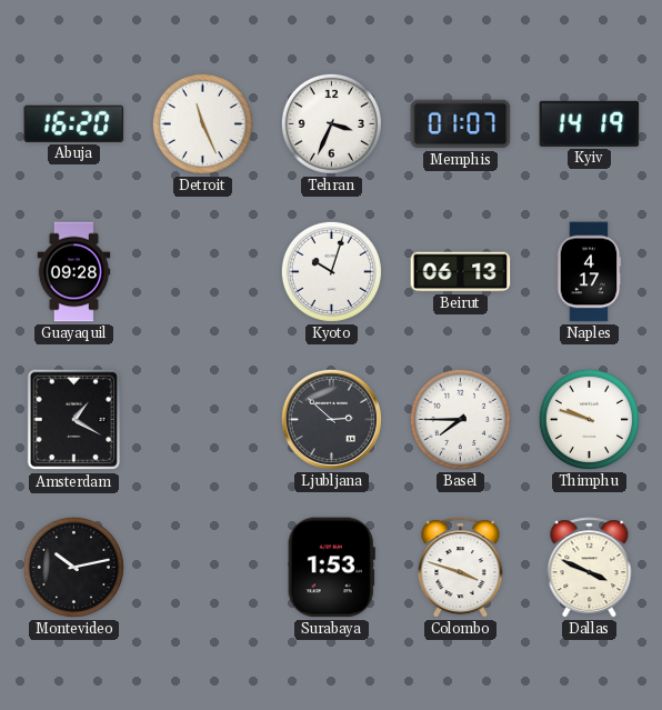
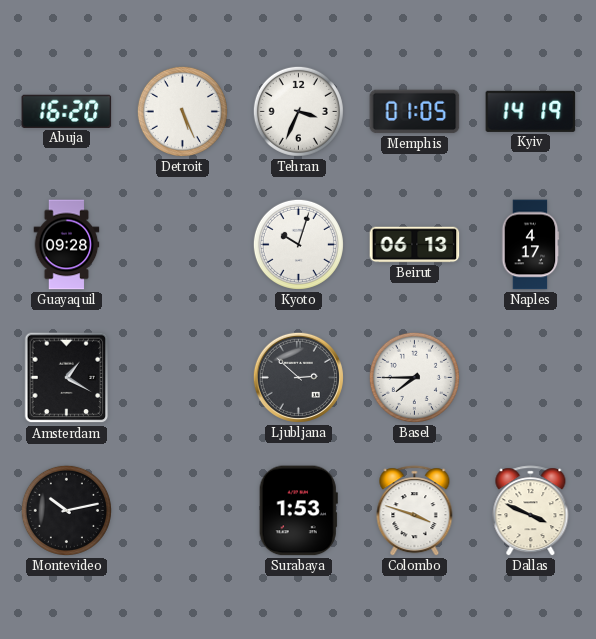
Detroit: 11:26 -> 5:26 (182, 111)
Memphis: 01:07 -> 01:05 (415, 112)
Thimphu: 9:48 -> none (589, 419)
